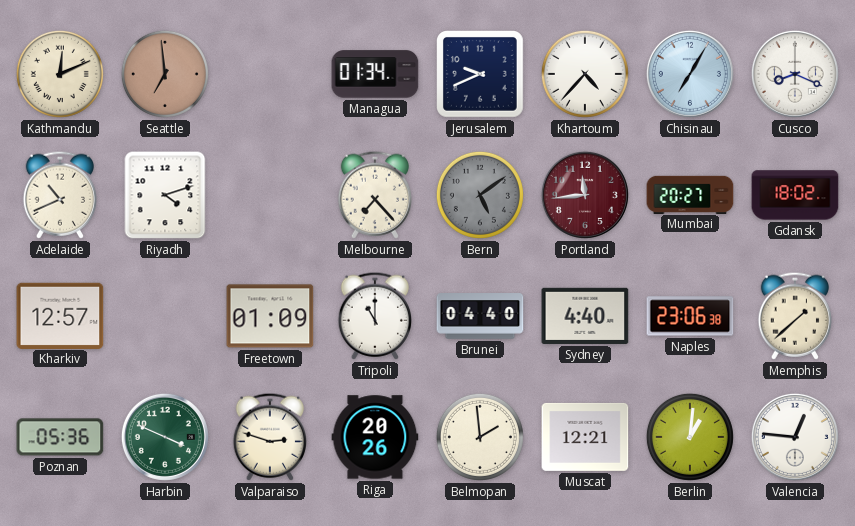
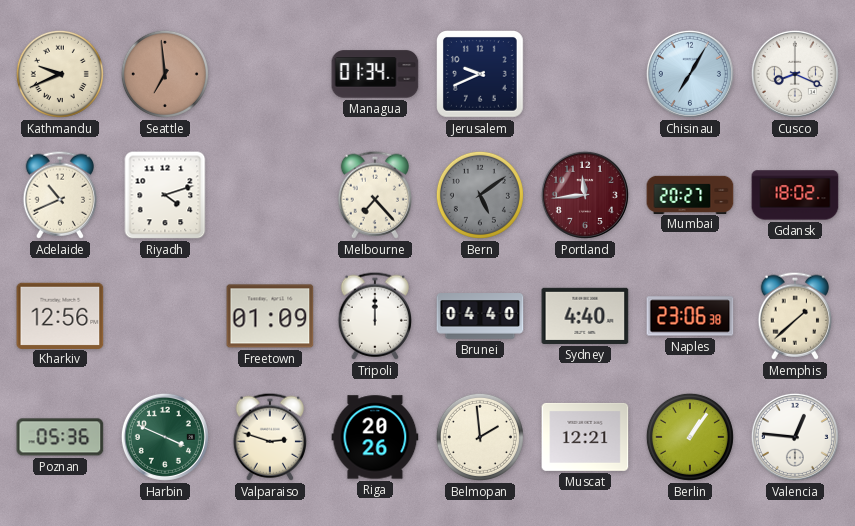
Kathmandu: 12:11 -> 9:41 (60, 74)
Khartoum: 4:37 -> none (585, 74)
Kharkiv: 12:57 -> 12:56 (60, 315)
Tripoli: 11:00 -> 12:00 (374, 316)
Berlin: 1:01 -> 1:06 (690, 437)
